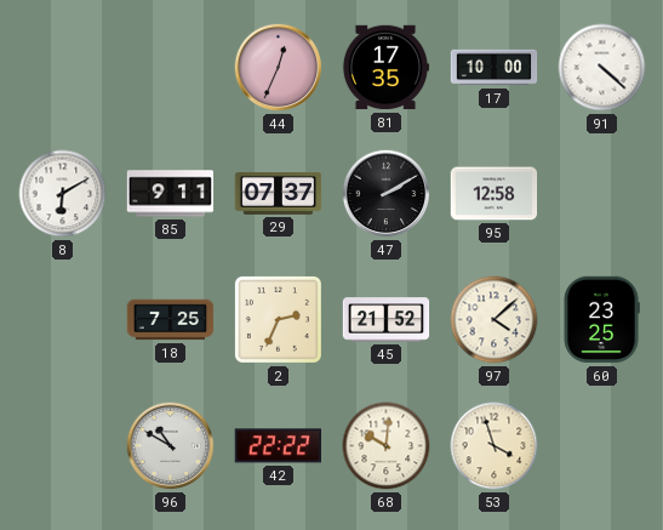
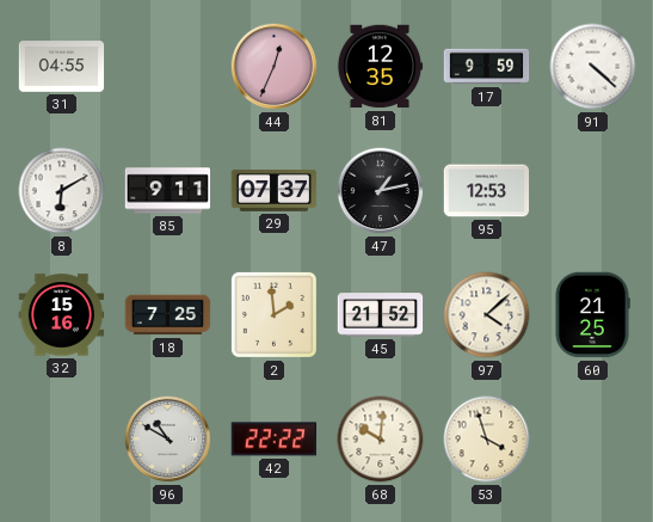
31: none -> 04:55 (62, 67)
81: 17:35 -> 12:35 (380, 67)
17: 10:00 -> 9:59 (487, 67)
47: 2:10 -> 1:13 (381, 191)
95: 12:58 -> 12:53 (487, 191)
32: none -> 15:16 (62, 315)
2: 2:34 -> 1:59 (273, 314)
60: 23:25 -> 21:25 (592, 315)
